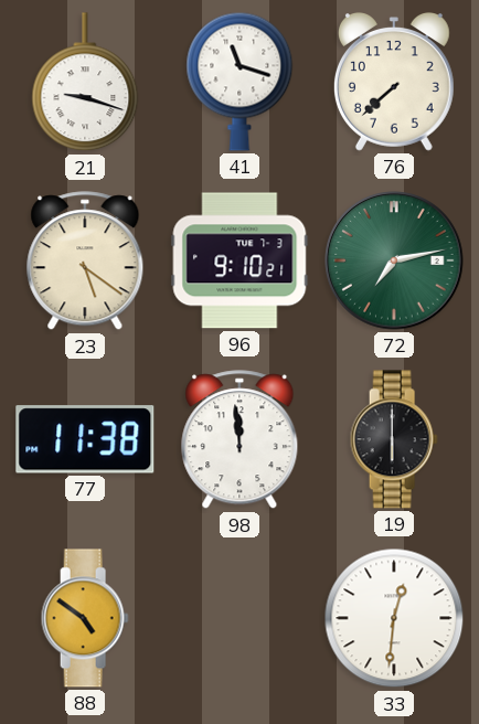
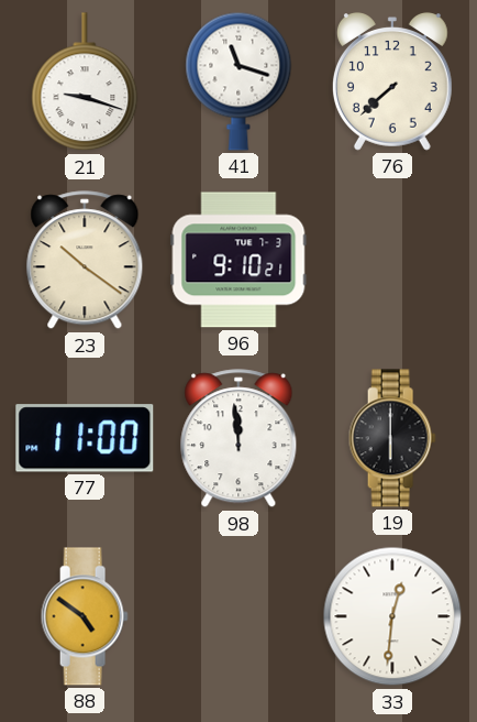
23: 5:21 -> 10:21 (85, 261)
72: 7:13 -> none (394, 260)
77: 11:38 -> 11:00 (85, 438)
